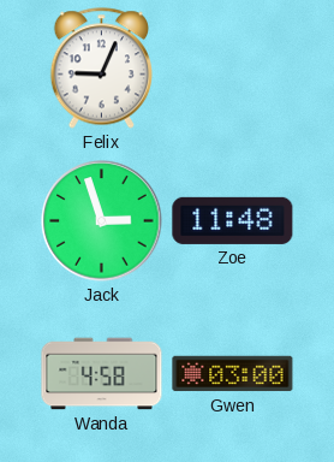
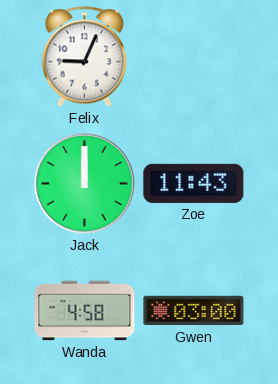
Jack: 2:57 -> 12:00 (85, 184)
Zoe: 11:48 -> 11:43 (194, 183)
